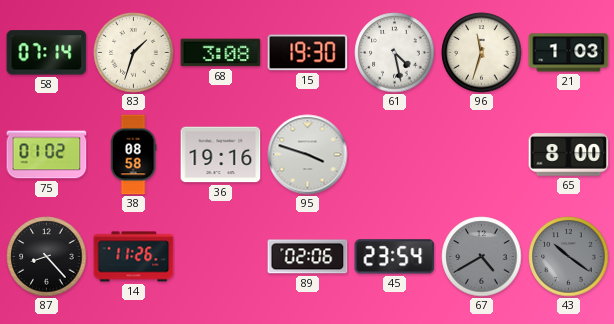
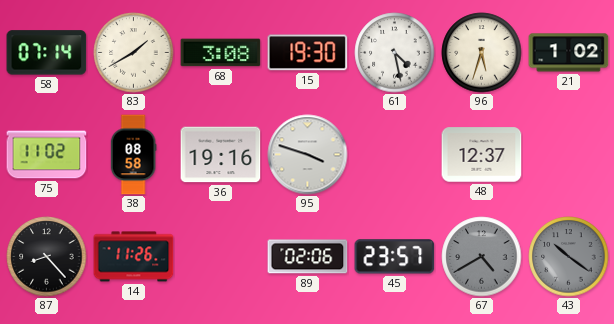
83: 1:33 -> 1:40 (134, 53)
96: 11:33 -> 5:33 (482, 53)
21: 1:03 -> 1:02 (569, 53)
75: 01:02 -> 11:02 (47, 155)
48: none -> 12:37 (482, 155)
65: 8:00 -> none (569, 155)
45: 23:54 -> 23:57 (395, 257)
